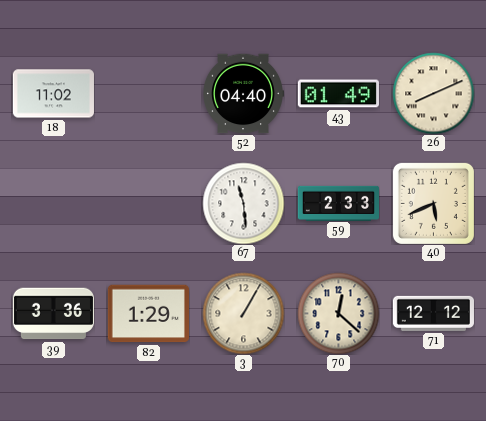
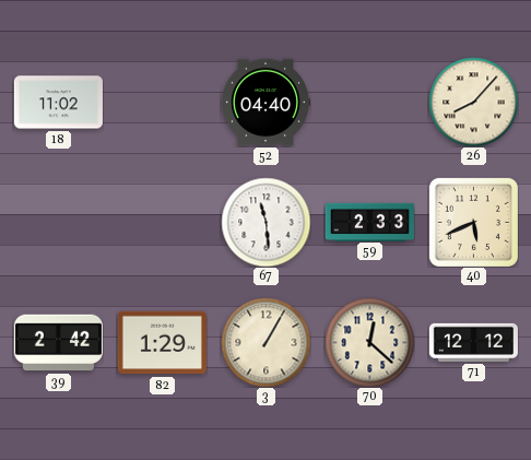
43: 01:49 -> none (338, 94)
26: 8:11 -> 8:07 (473, 102)
39: 3:36 -> 2:42 (58, 343)
